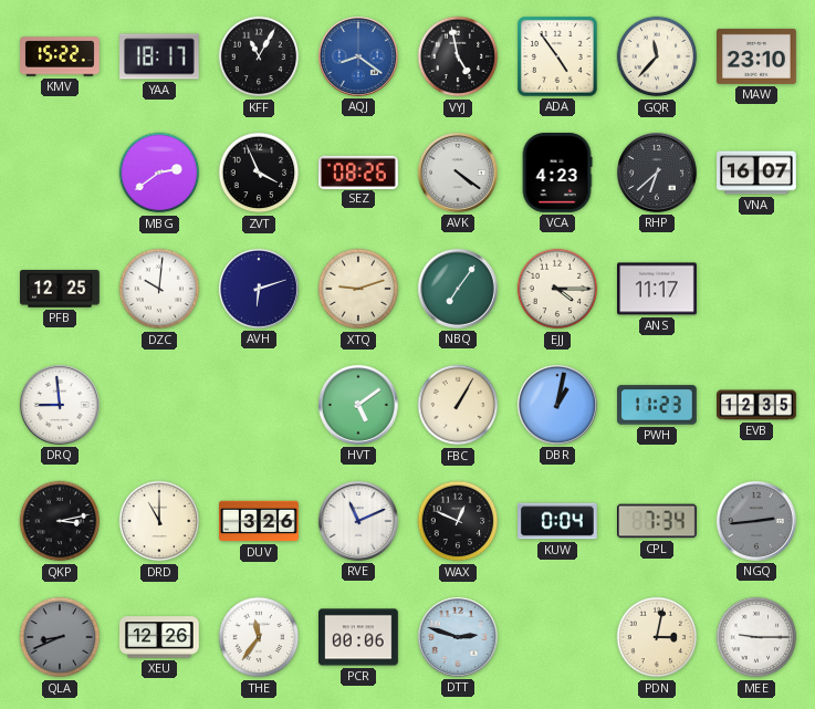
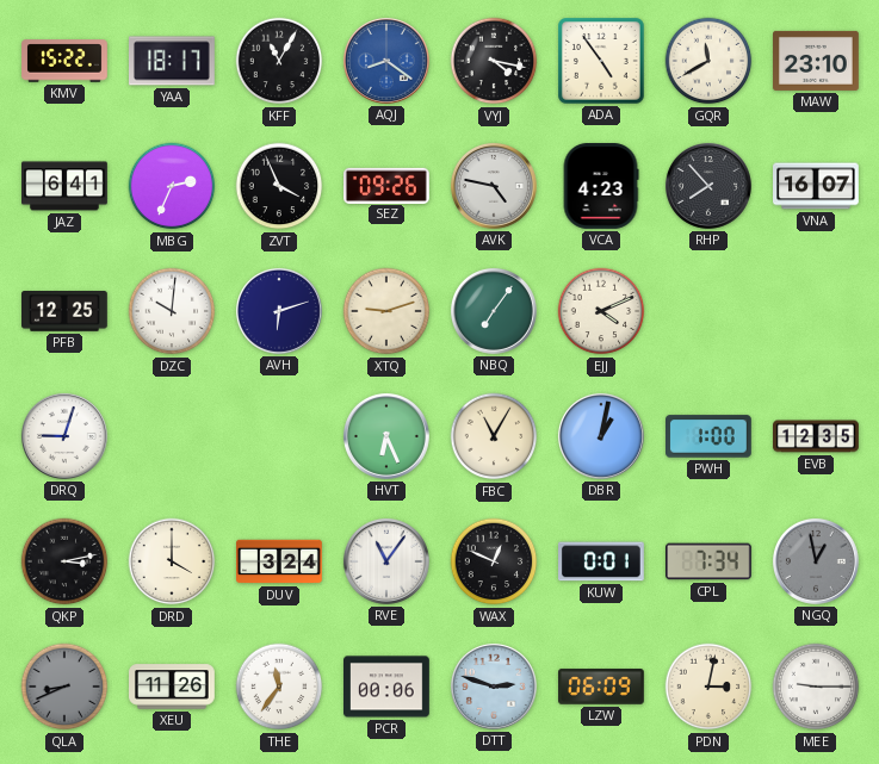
VYJ: 4:58 -> 4:17 (494, 61)
GQR: 11:37 -> 11:40 (708, 61)
JAZ: none -> 6:41 (66, 186)
MBG: 2:39 -> 2:34 (172, 186)
SEZ: 08:26 -> 09:26 (388, 185)
AVK: 4:21 -> 4:47 (494, 186)
RHP: 6:38 -> 7:53 (708, 186)
EJJ: 4:15 -> 4:11 (601, 311)
ANS: 11:17 -> none (658, 289)
DRQ: 8:59 -> 9:03 (64, 436)
HVT: 5:09 -> 6:26 (386, 436)
FBC: 1:05 -> 11:05 (494, 436)
PWH: 11:23 -> 1:00 (710, 436)
DRD: 11:00 -> 4:00 (172, 561)
DUV: 3:26 -> 3:24 (279, 561)
RVE: 11:11 -> 11:06 (386, 561)
KUW: 0:04 -> 0:01 (602, 561)
NGQ: 2:44 -> 12:58 (816, 561)
XEU: 12:26 -> 11:26 (172, 687)
LZW: none -> 06:09 (602, 687)
